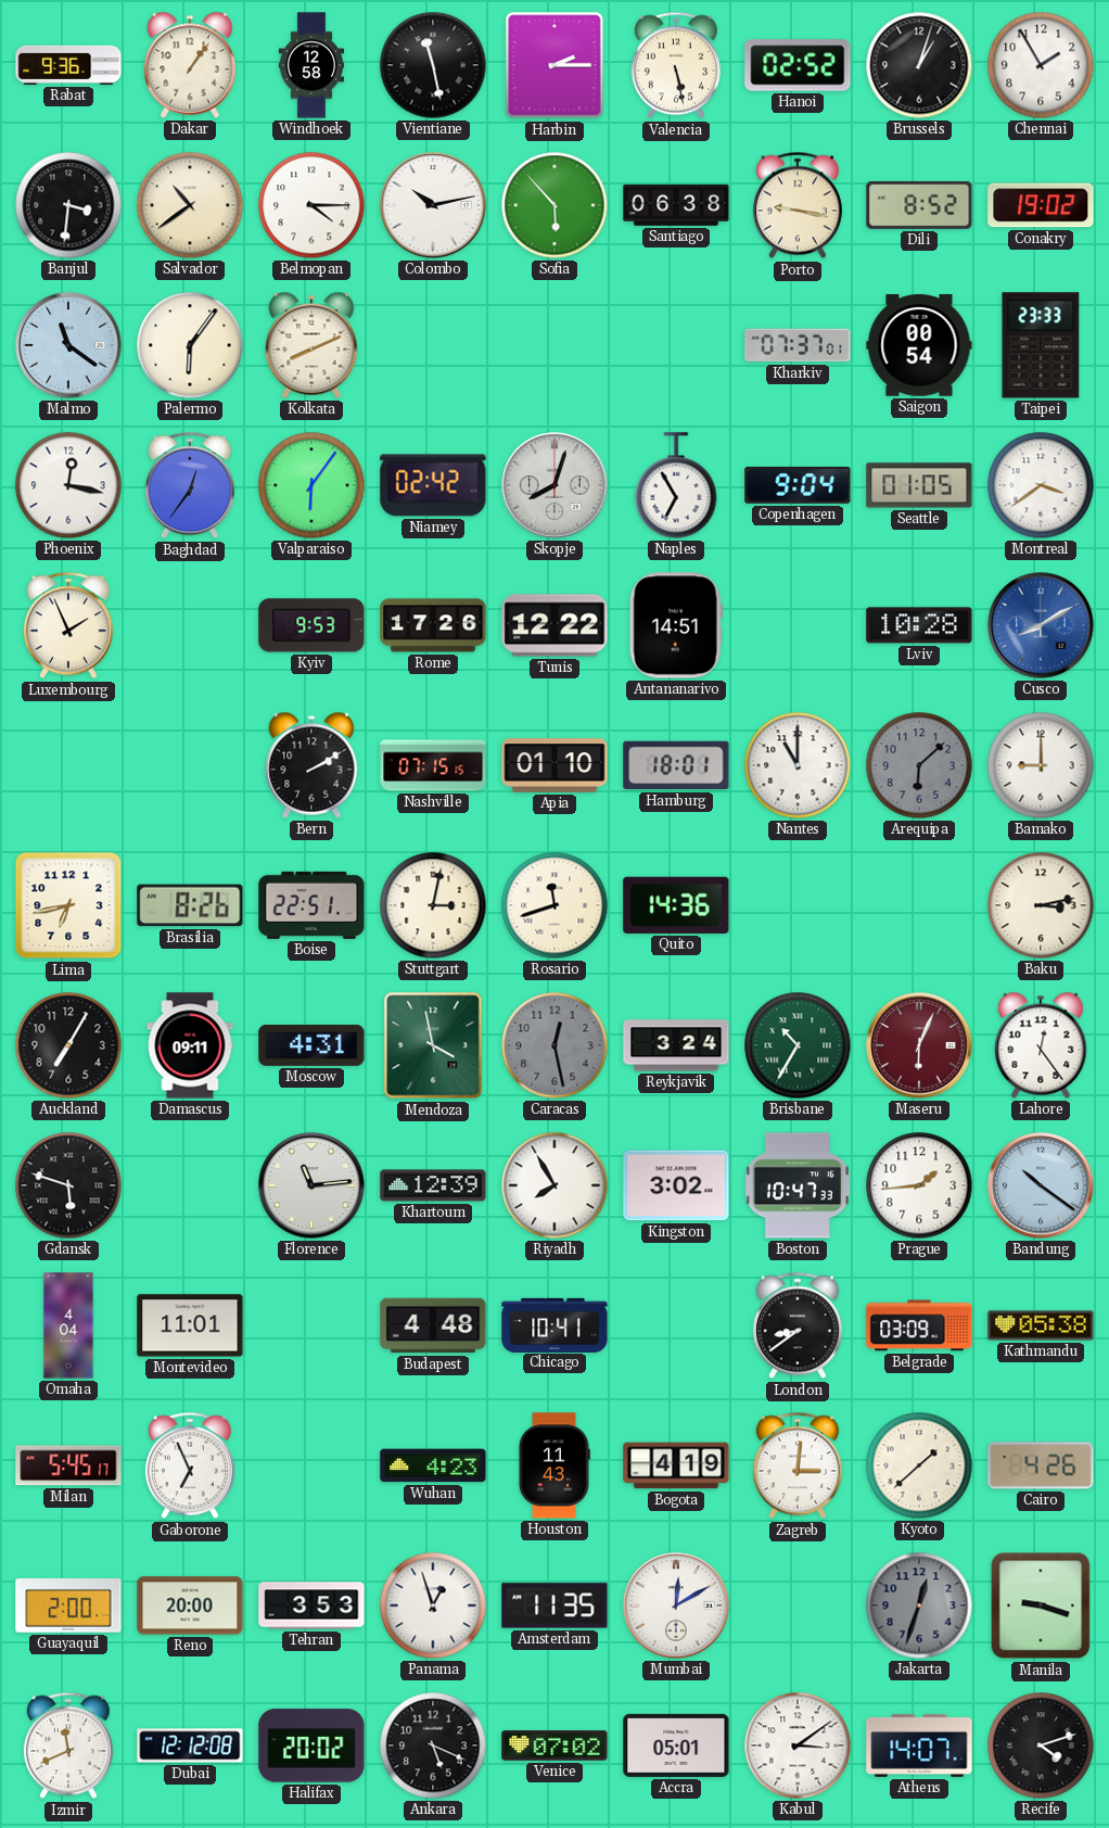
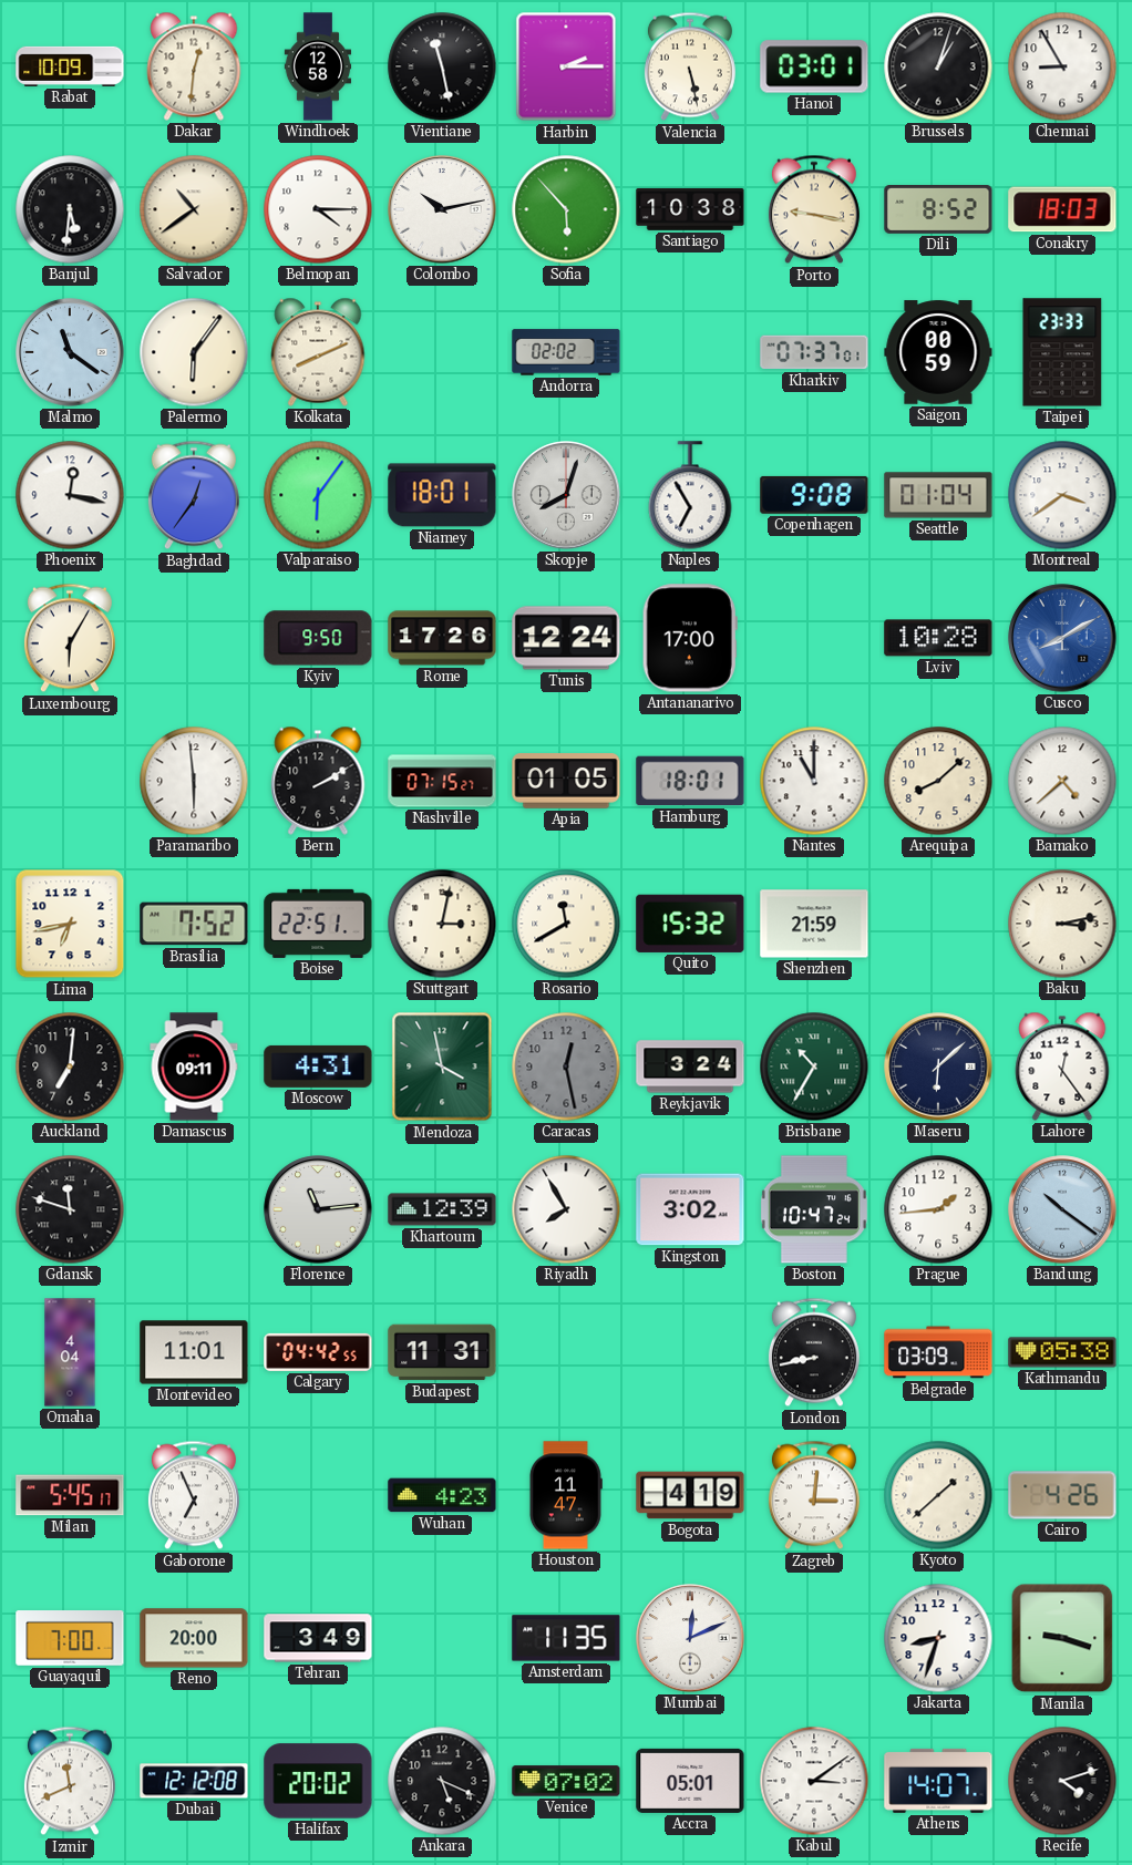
Rabat: 9:36 -> 10:09 (70, 66)
Dakar: 1:06 -> 12:31 (194, 66)
Hanoi: 02:52 -> 03:01 (814, 66)
Chennai: 1:55 -> 8:55 (1062, 66)
Banjul: 3:31 -> 5:31 (70, 209)
Santiago: 06:38 -> 10:38 (690, 209)
Conakry: 19:02 -> 18:03 (1062, 209)
Andorra: none -> 02:02 (566, 352)
Saigon: 00:54 -> 00:59 (938, 352)
Niamey: 02:42 -> 18:01 (442, 495)
Copenhagen: 9:04 -> 9:08 (814, 495)
Seattle: 01:05 -> 01:04 (938, 495)
Luxembourg: 1:56 -> 6:05 (70, 638)
Kyiv: 9:53 -> 9:50 (318, 638)
Tunis: 12:22 -> 12:24 (566, 638)
Antananarivo: 14:51 -> 17:00 (690, 638)
Paramaribo: none -> 5:59 (194, 781)
Nashville: 07:15:15 -> 07:15:27 (442, 781)
Apia: 01:10 -> 01:05 (566, 781)
Arequipa: 6:08 -> 8:08 (938, 781)
Arequipa dial: grey -> cream (938, 781)
Bamako: 9:00 -> 4:38 (1062, 781)
Brasilia: 8:26 -> 7:52 (194, 924)
Rosario: 11:42 -> 11:40 (566, 924)
Quito: 14:36 -> 15:32 (690, 924)
Shenzhen: none -> 21:59 (814, 924)
Auckland: 7:05 -> 7:01 (70, 1067)
Maseru: 6:04 -> 6:08 (938, 1067)
Maseru dial: burgundy -> navy (938, 1067)
Gdansk: 5:48 -> 11:48 (70, 1209)
Boston: 10:47:33 -> 10:47:24 (814, 1209)
Calgary: none -> 04:42 (318, 1352)
Budapest: 4:48 -> 11:31 (442, 1352)
Chicago: 10:41 -> none (554, 1324)
London: 8:39 -> 8:43 (814, 1352)
Houston: 11:43 -> 11:47 (565, 1495)
Guayaquil: 2:00 -> 7:00 (70, 1639)
Tehran: 3:53 -> 3:49 (318, 1638)
Panama: 12:57 -> none (433, 1605)
Mumbai: 12:10 -> 12:11 (690, 1638)
Jakarta: 12:33 -> 8:33 (938, 1638)
Jakarta dial: grey -> white (938, 1638)
